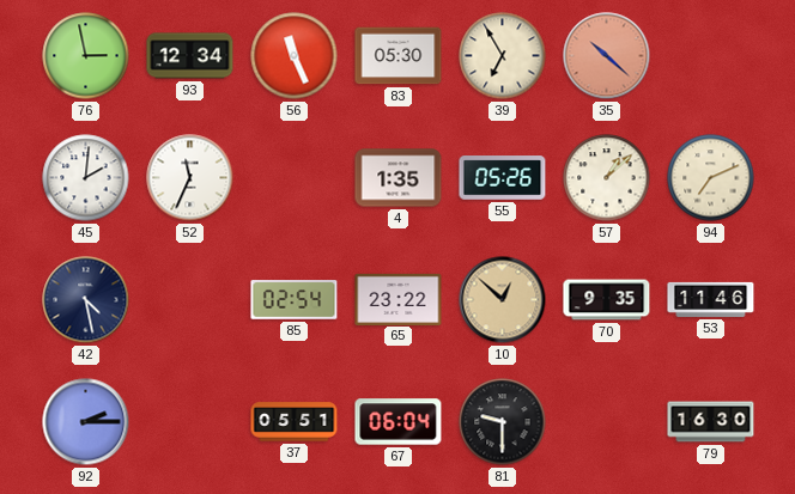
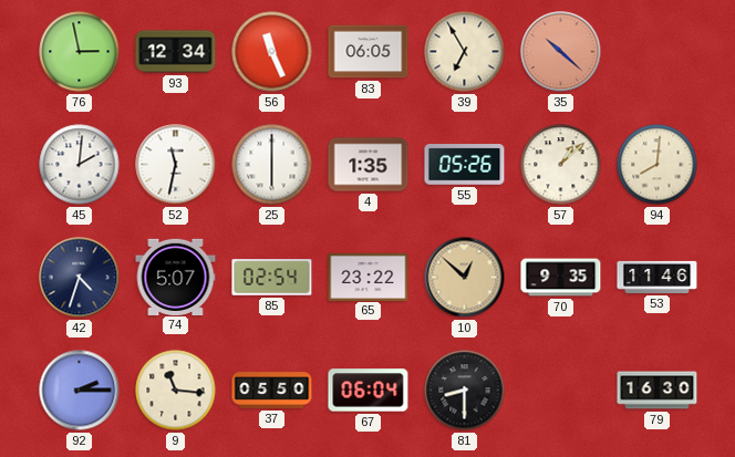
83: 05:30 -> 06:05 (369, 52)
52: 11:34 -> 11:32 (176, 165)
25: none -> 6:00 (272, 165)
94: 7:11 -> 8:01 (658, 165)
42: 4:28 -> 4:33 (80, 278)
74: none -> 5:07 (176, 277)
9: none -> 11:16 (176, 391)
37: 05:51 -> 05:50 (272, 391)
81: 9:30 -> 8:30 (465, 391)
